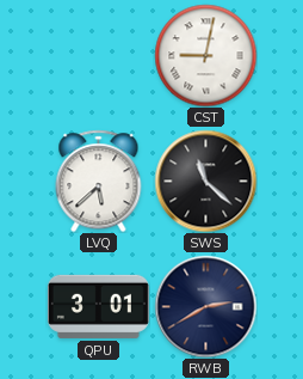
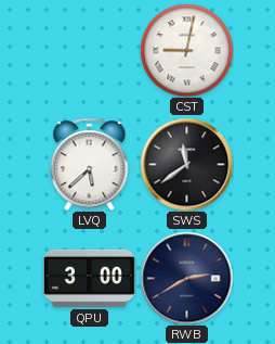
SWS: 11:22 -> 11:39 (186, 164)
QPU: 3:01 -> 3:00 (89, 278)
